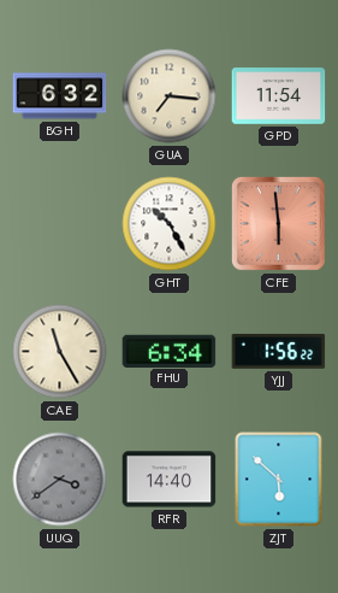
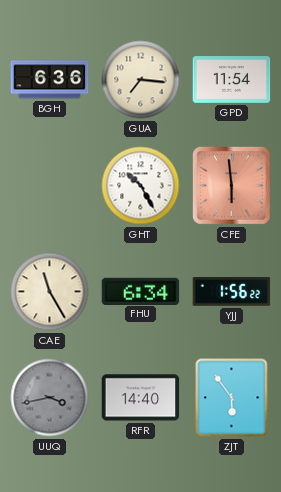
BGH: 6:32 -> 6:36 (50, 80)
UUQ: 3:39 -> 3:43 (50, 398)
ZJT: 5:52 -> 5:54 (232, 398)
